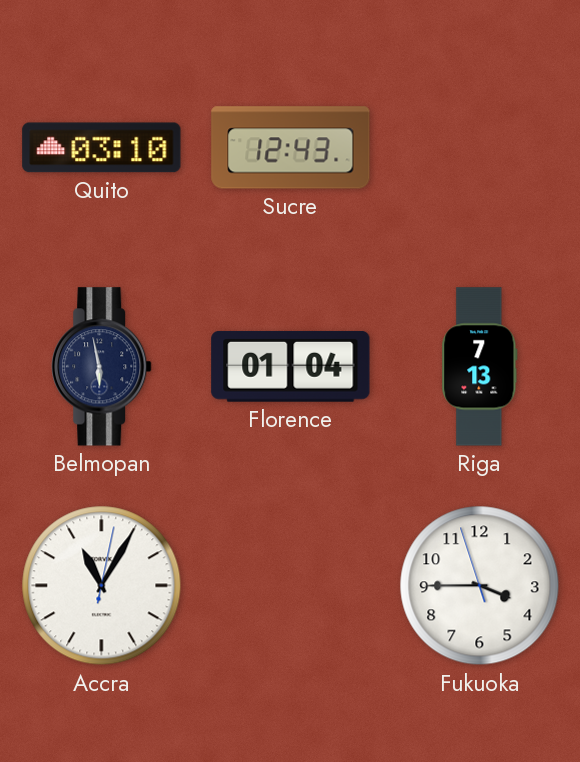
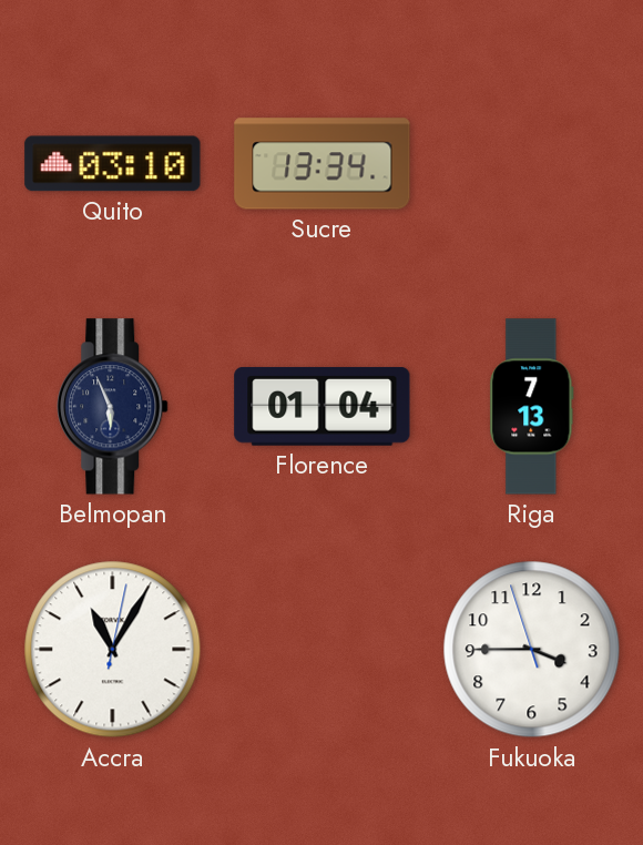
Sucre: 12:43 -> 13:34 (323, 164)
Belmopan: 5:58 -> 5:56 (113, 407)
